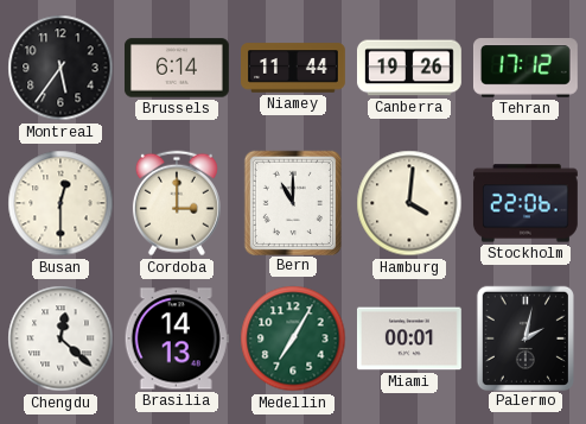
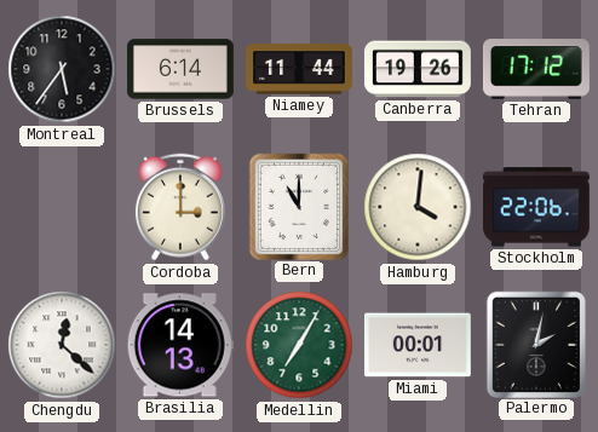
Busan: 12:30 -> none (60, 203)
